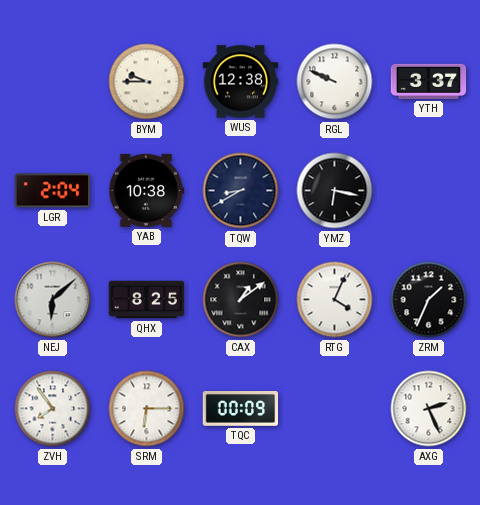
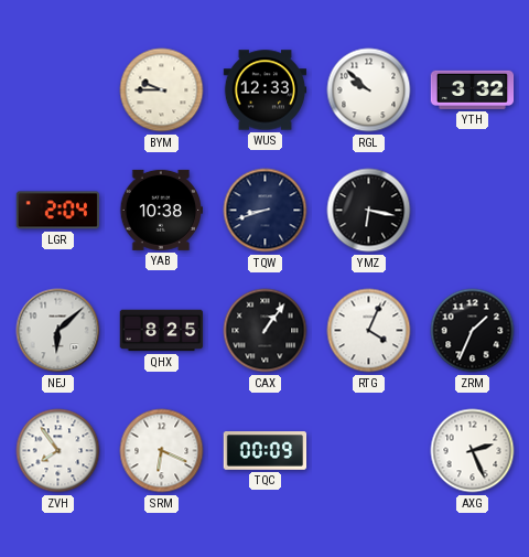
WUS: 12:38 -> 12:33 (266, 90)
RGL: 9:49 -> 9:52 (369, 90)
YTH: 3:37 -> 3:32 (473, 89)
TQW: 8:40 -> 8:42 (266, 211)
CAX: 1:09 -> 1:06 (266, 331)
SRM: 6:15 -> 6:19 (162, 451)
